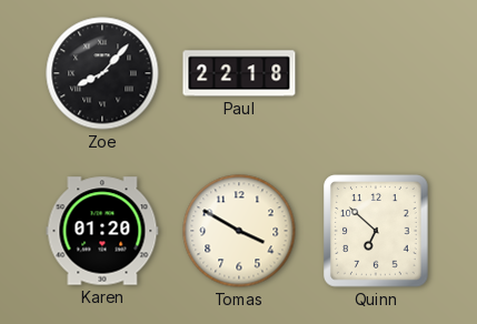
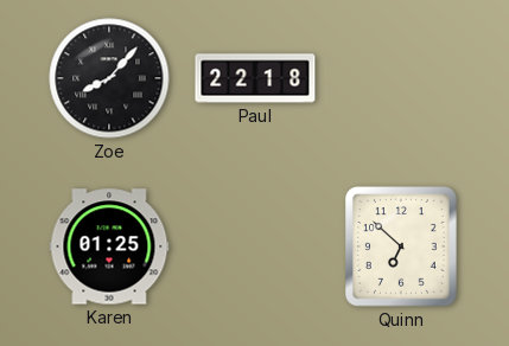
Karen: 01:20 -> 01:25 (109, 246)
Tomas: 3:50 -> none (239, 231)
